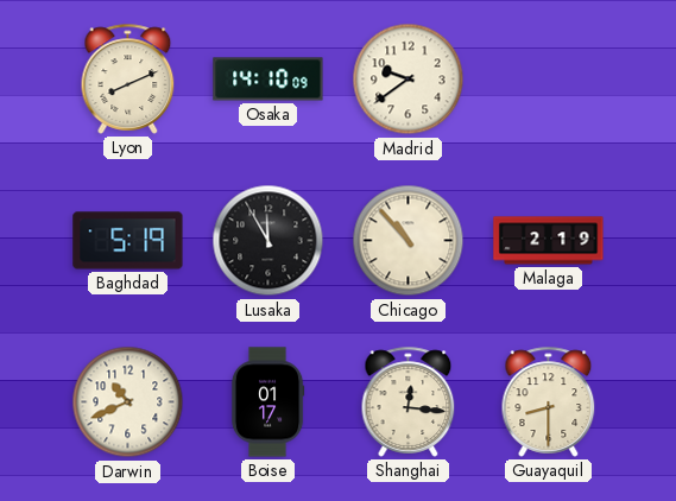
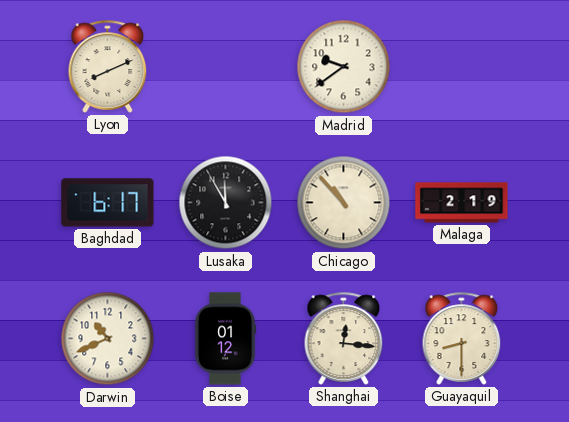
Osaka: 14:10 -> none (268, 80)
Baghdad: 5:19 -> 6:17 (108, 203)
Boise: 01:17 -> 01:12 (225, 339)
